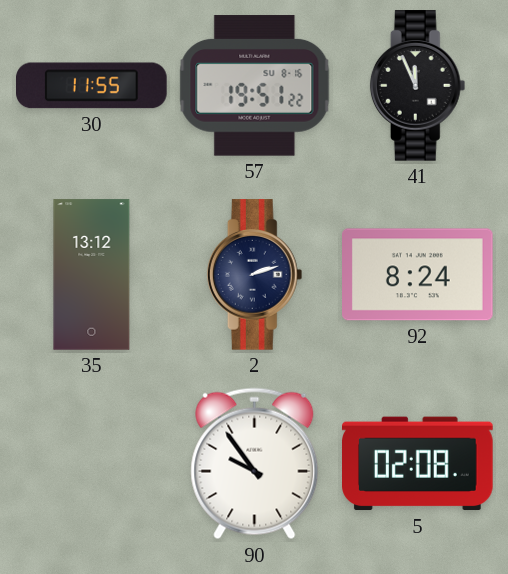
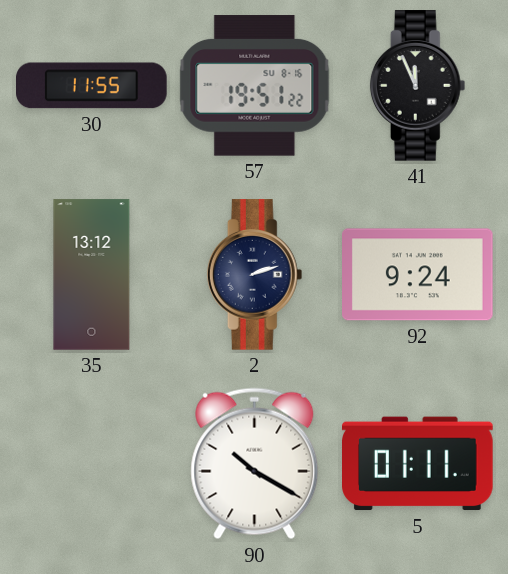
92: 8:24 -> 9:24 (418, 275)
90: 9:54 -> 10:20 (255, 464)
5: 02:08 -> 01:11 (418, 464)
